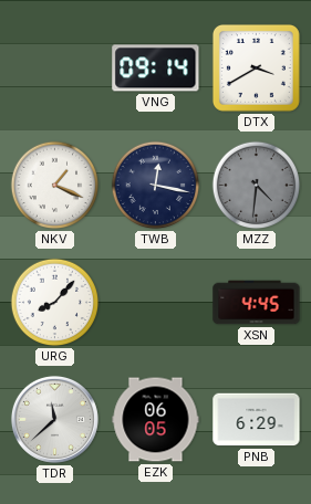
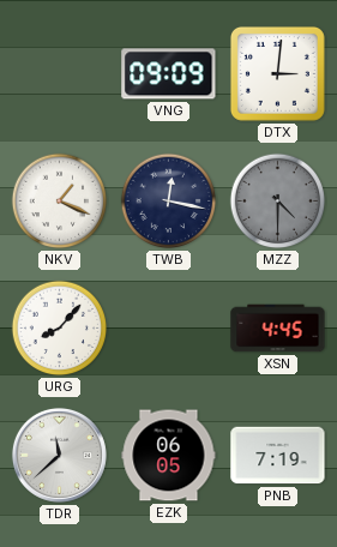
VNG: 09:14 -> 09:09 (169, 74)
DTX: 3:40 -> 3:01 (277, 73)
MZZ: 4:31 -> 4:30 (278, 202)
PNB: 6:29 -> 7:19 (278, 456)
